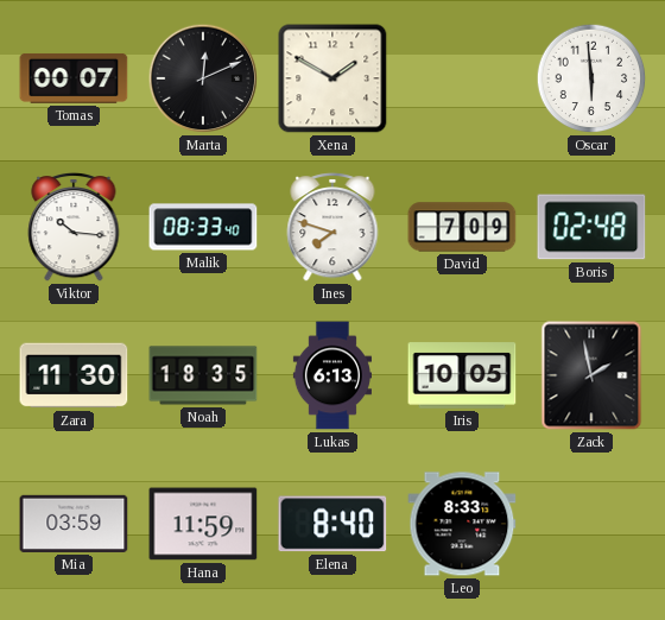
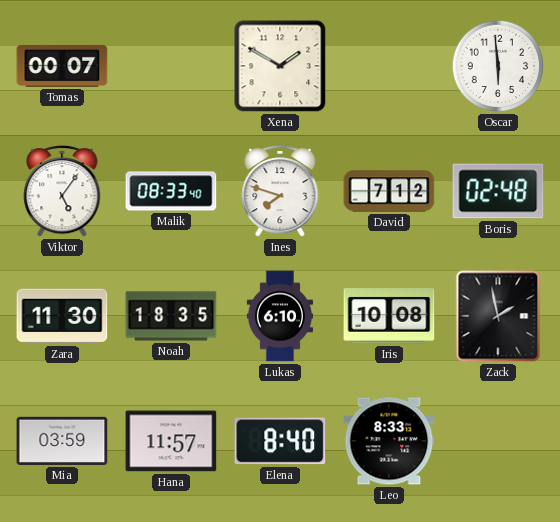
Marta: 12:11 -> none (203, 78)
Viktor: 10:16 -> 5:06 (62, 191)
David: 7:09 -> 7:12 (389, 191)
Lukas: 6:13 -> 6:10 (280, 316)
Iris: 10:05 -> 10:08 (389, 316)
Hana: 11:59 -> 11:57 (171, 441)
